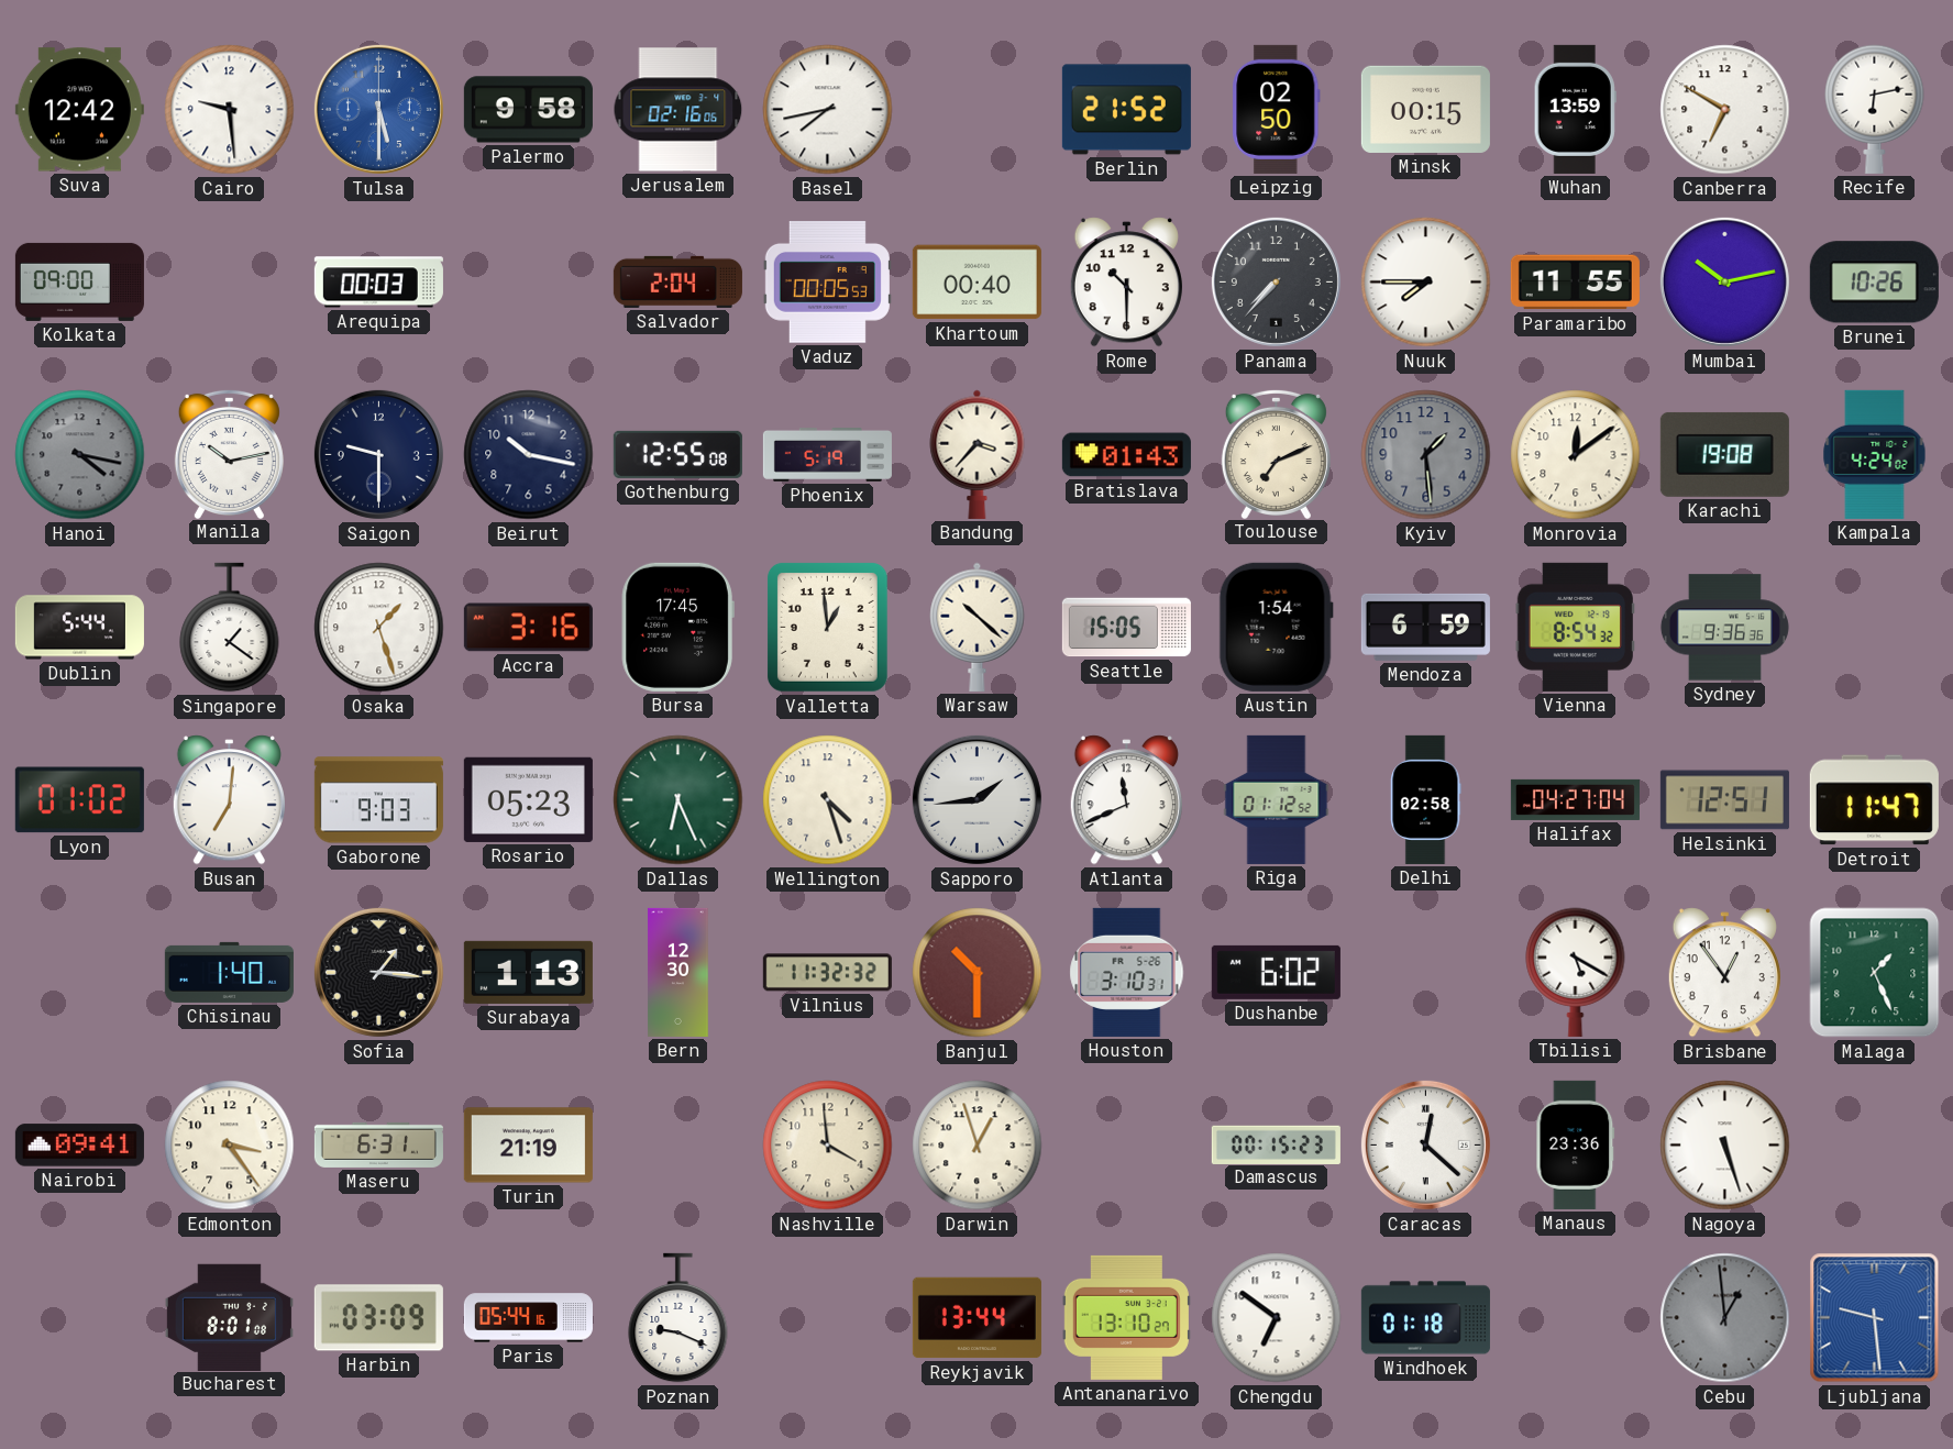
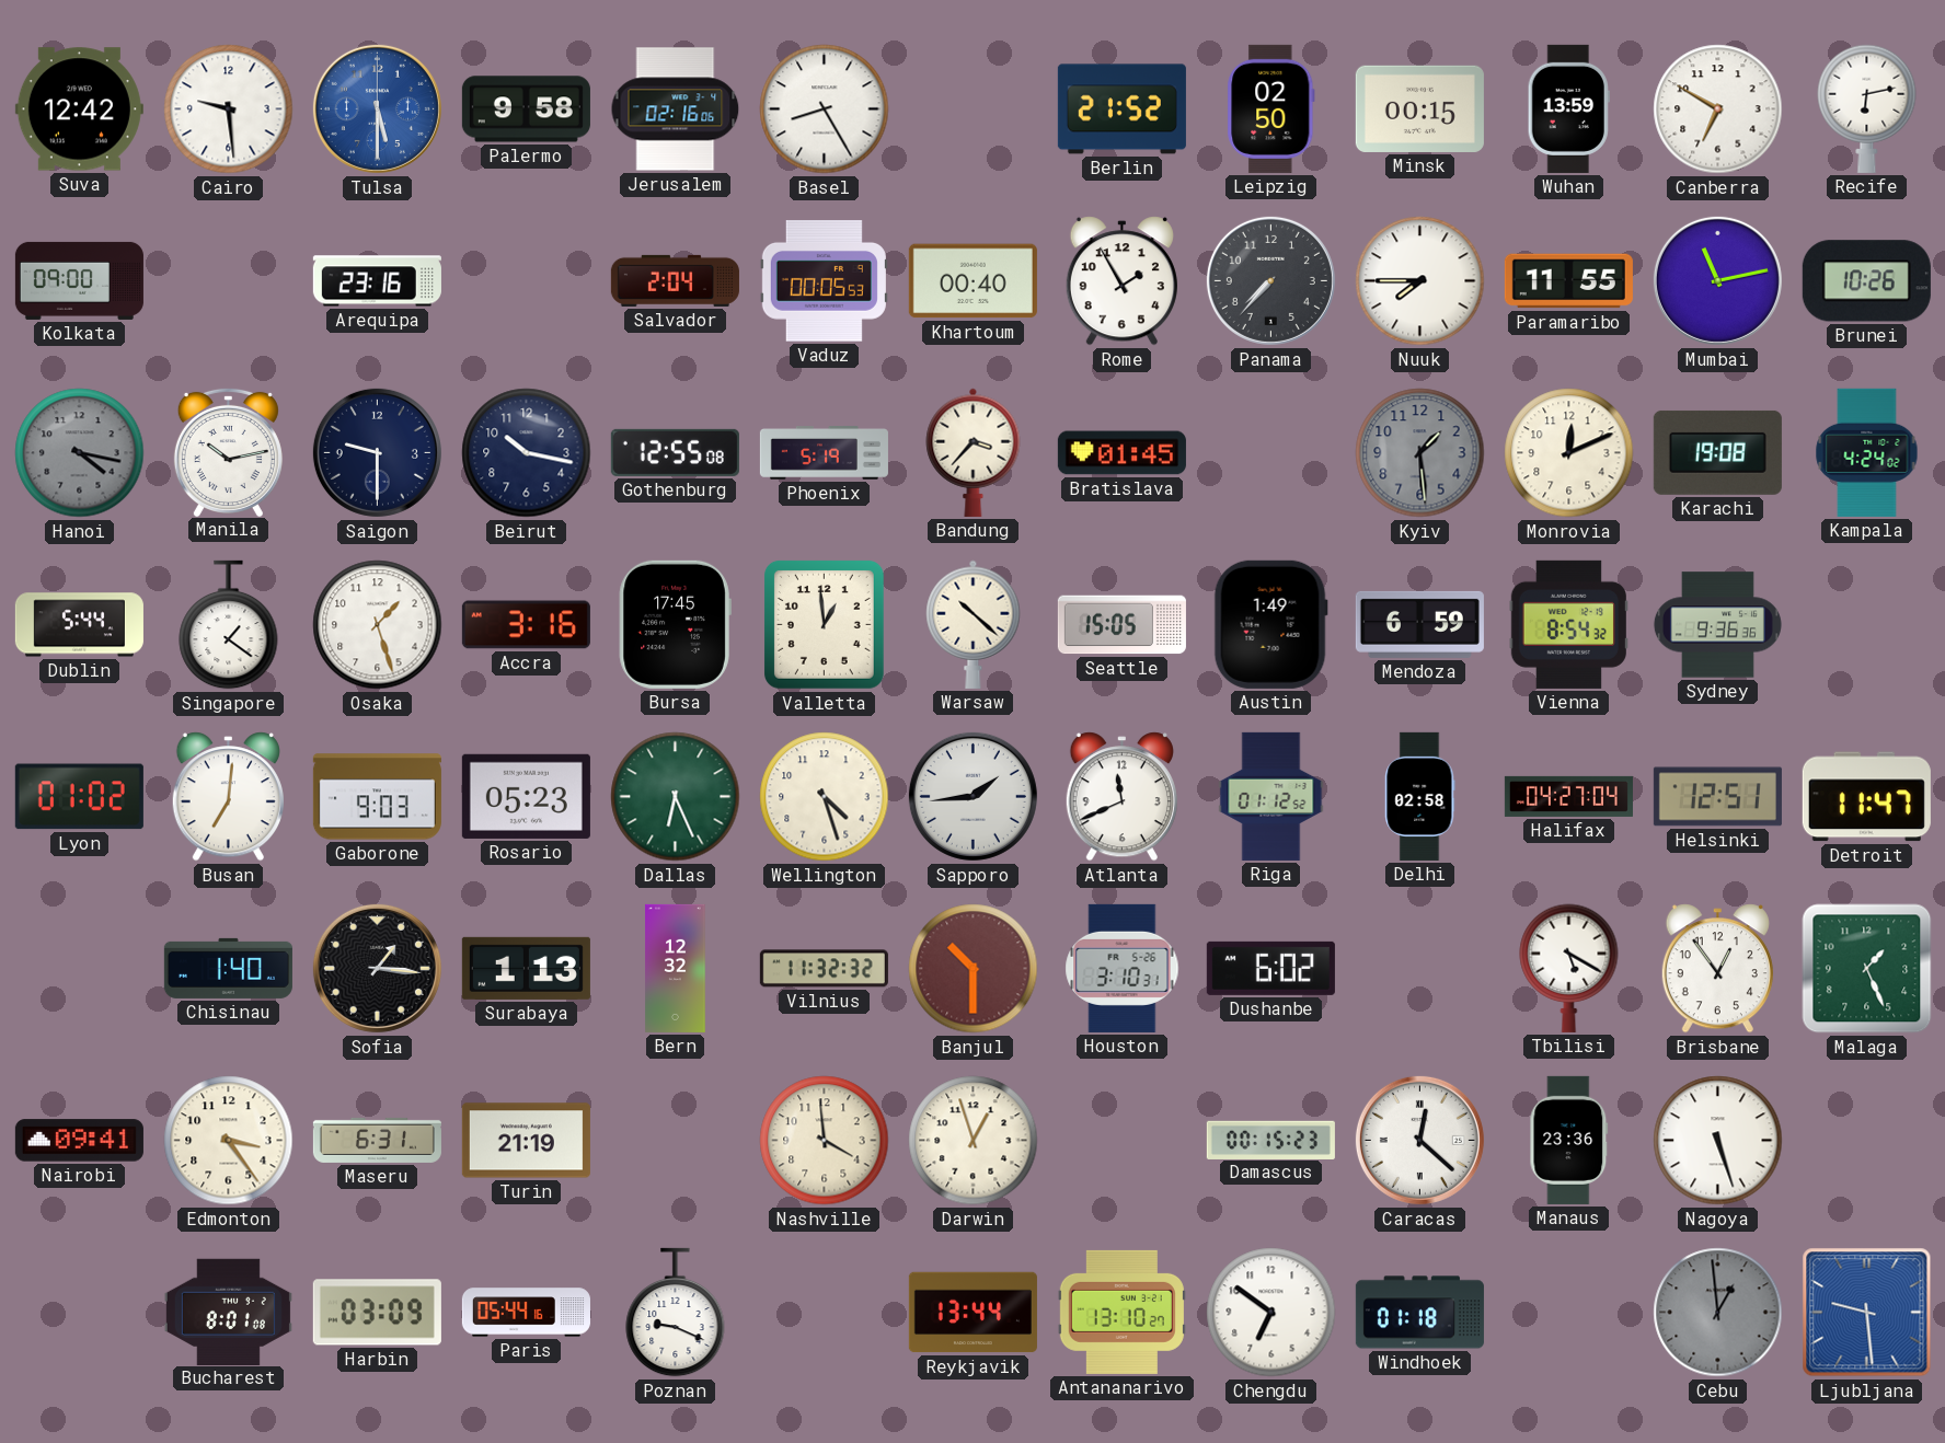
Basel: 7:43 -> 8:25 (825, 109)
Arequipa: 00:03 -> 23:16 (377, 281)
Rome: 10:30 -> 1:55 (1121, 281)
Mumbai: 10:13 -> 11:13 (1717, 280)
Bratislava: 01:43 -> 01:45 (1121, 453)
Toulouse: 7:11 -> none (1276, 453)
Monrovia: 12:09 -> 12:11 (1569, 453)
Austin: 1:54 -> 1:49 (1270, 624)
Bern: 12:30 -> 12:32 (676, 968)
